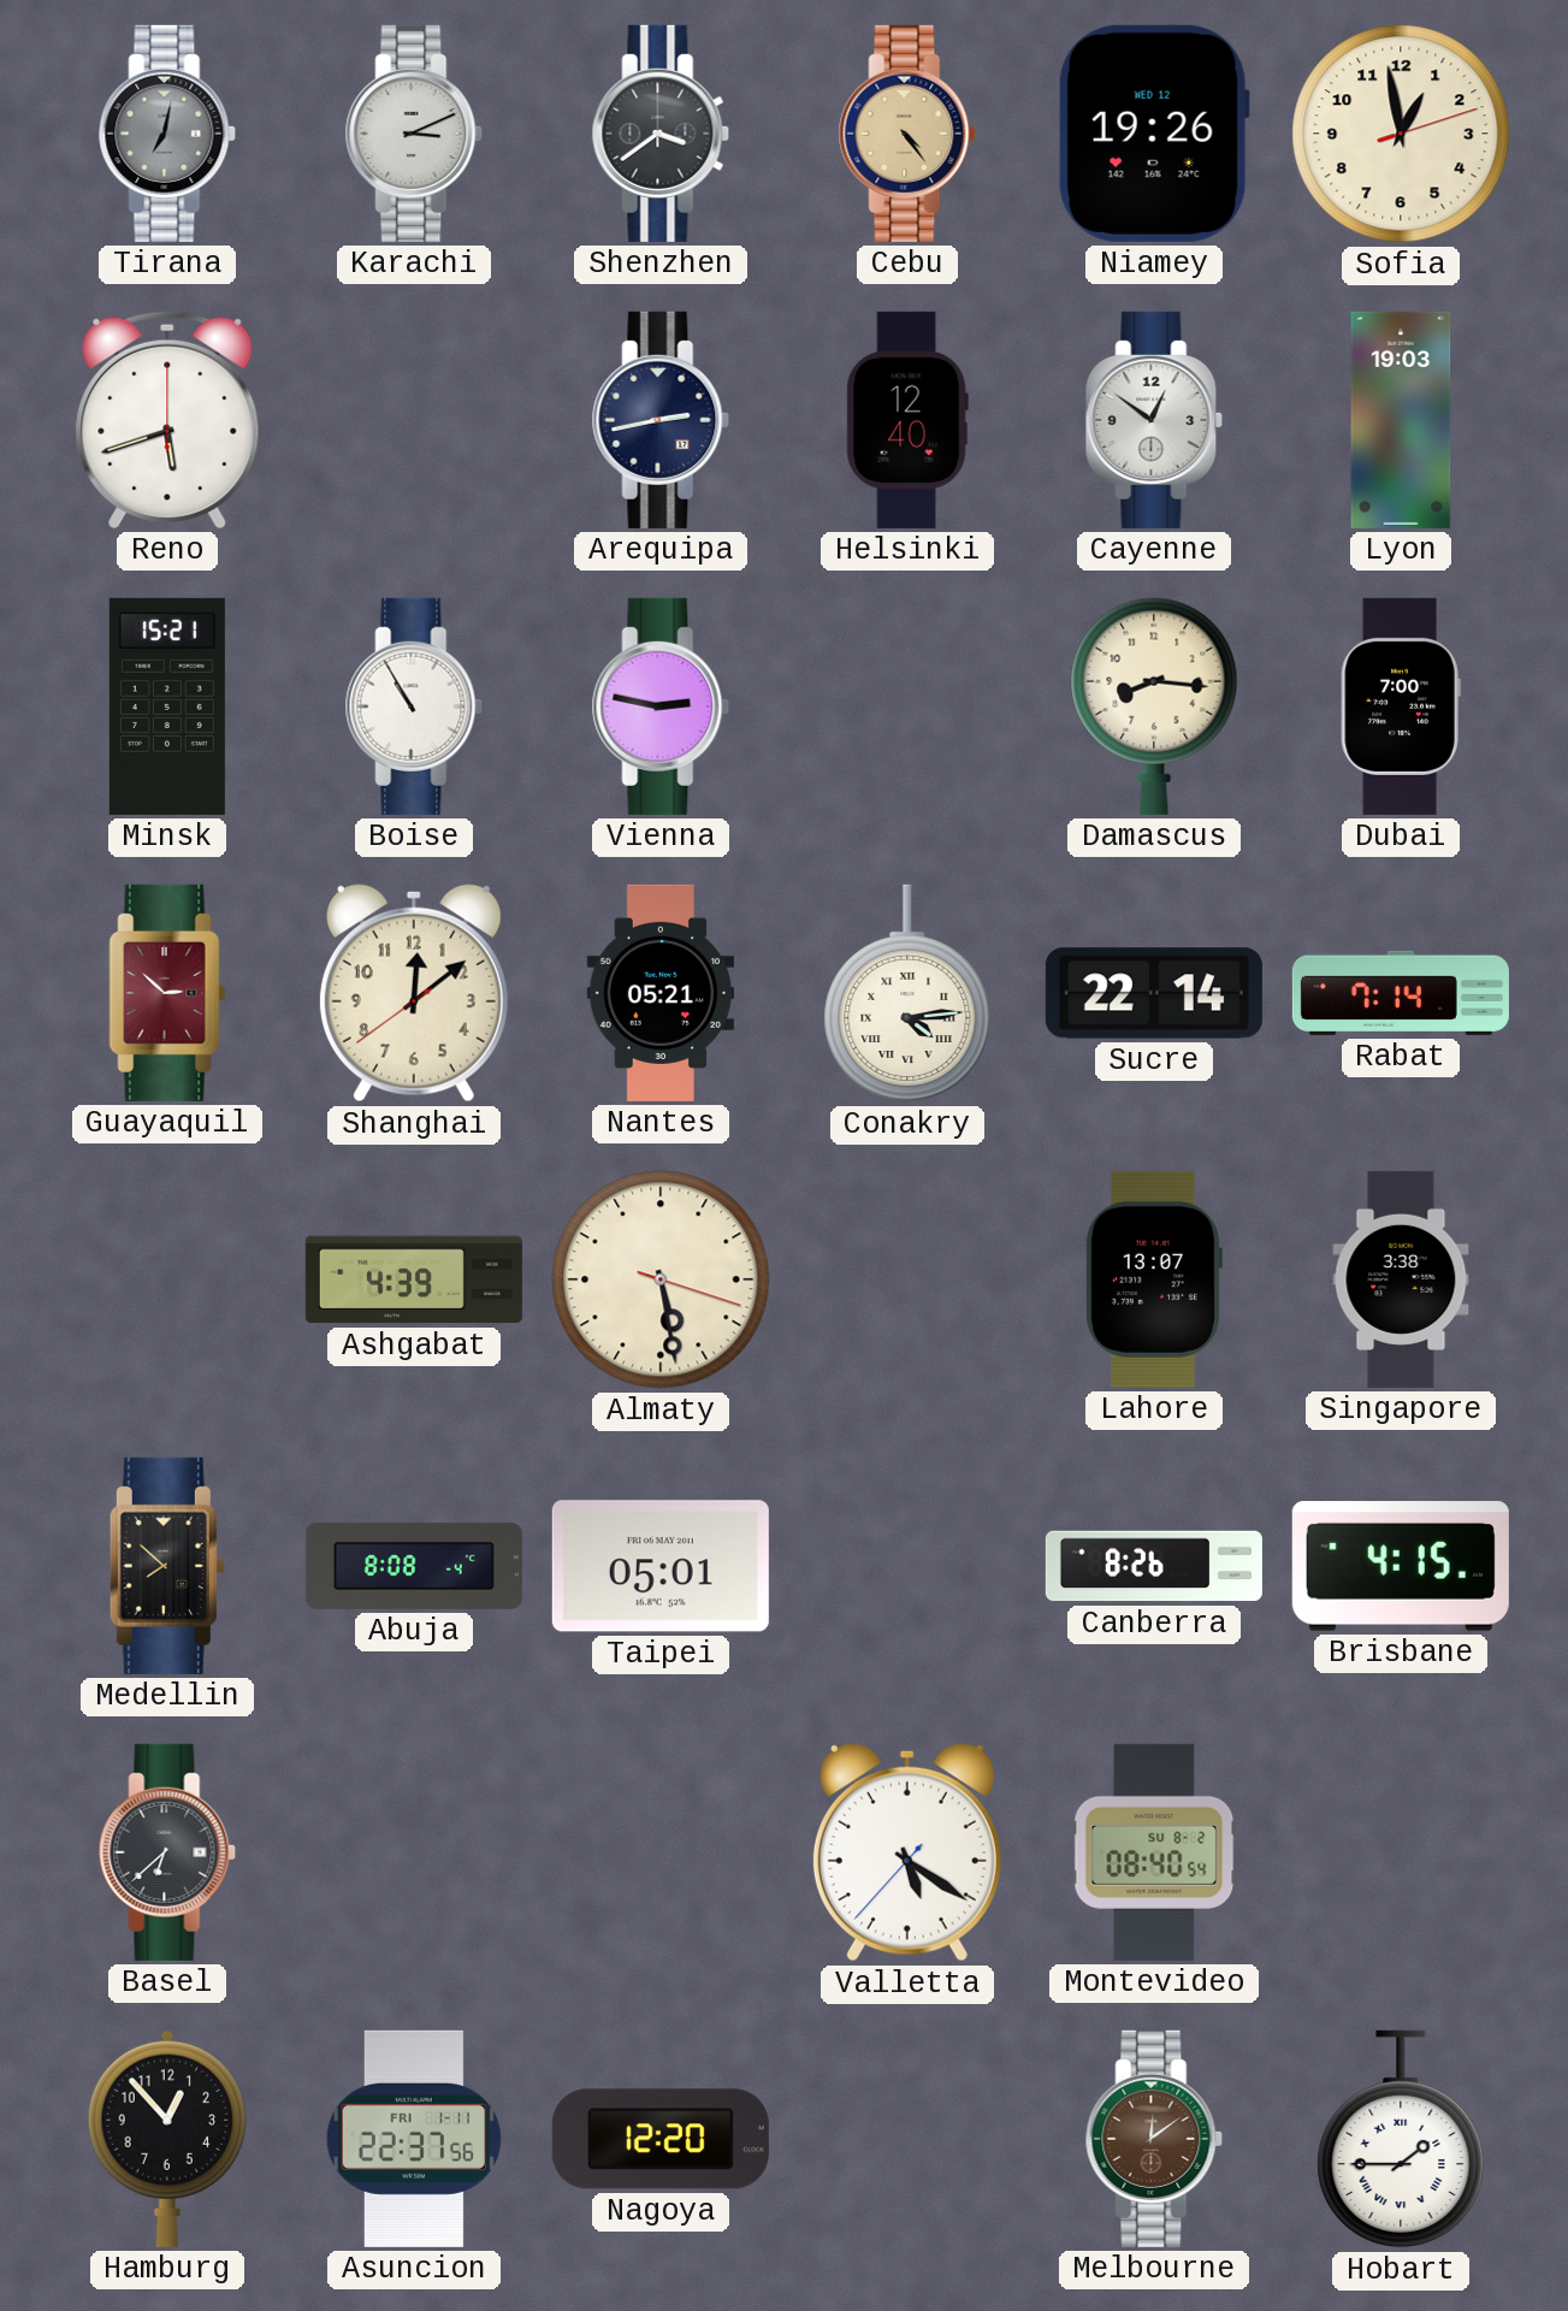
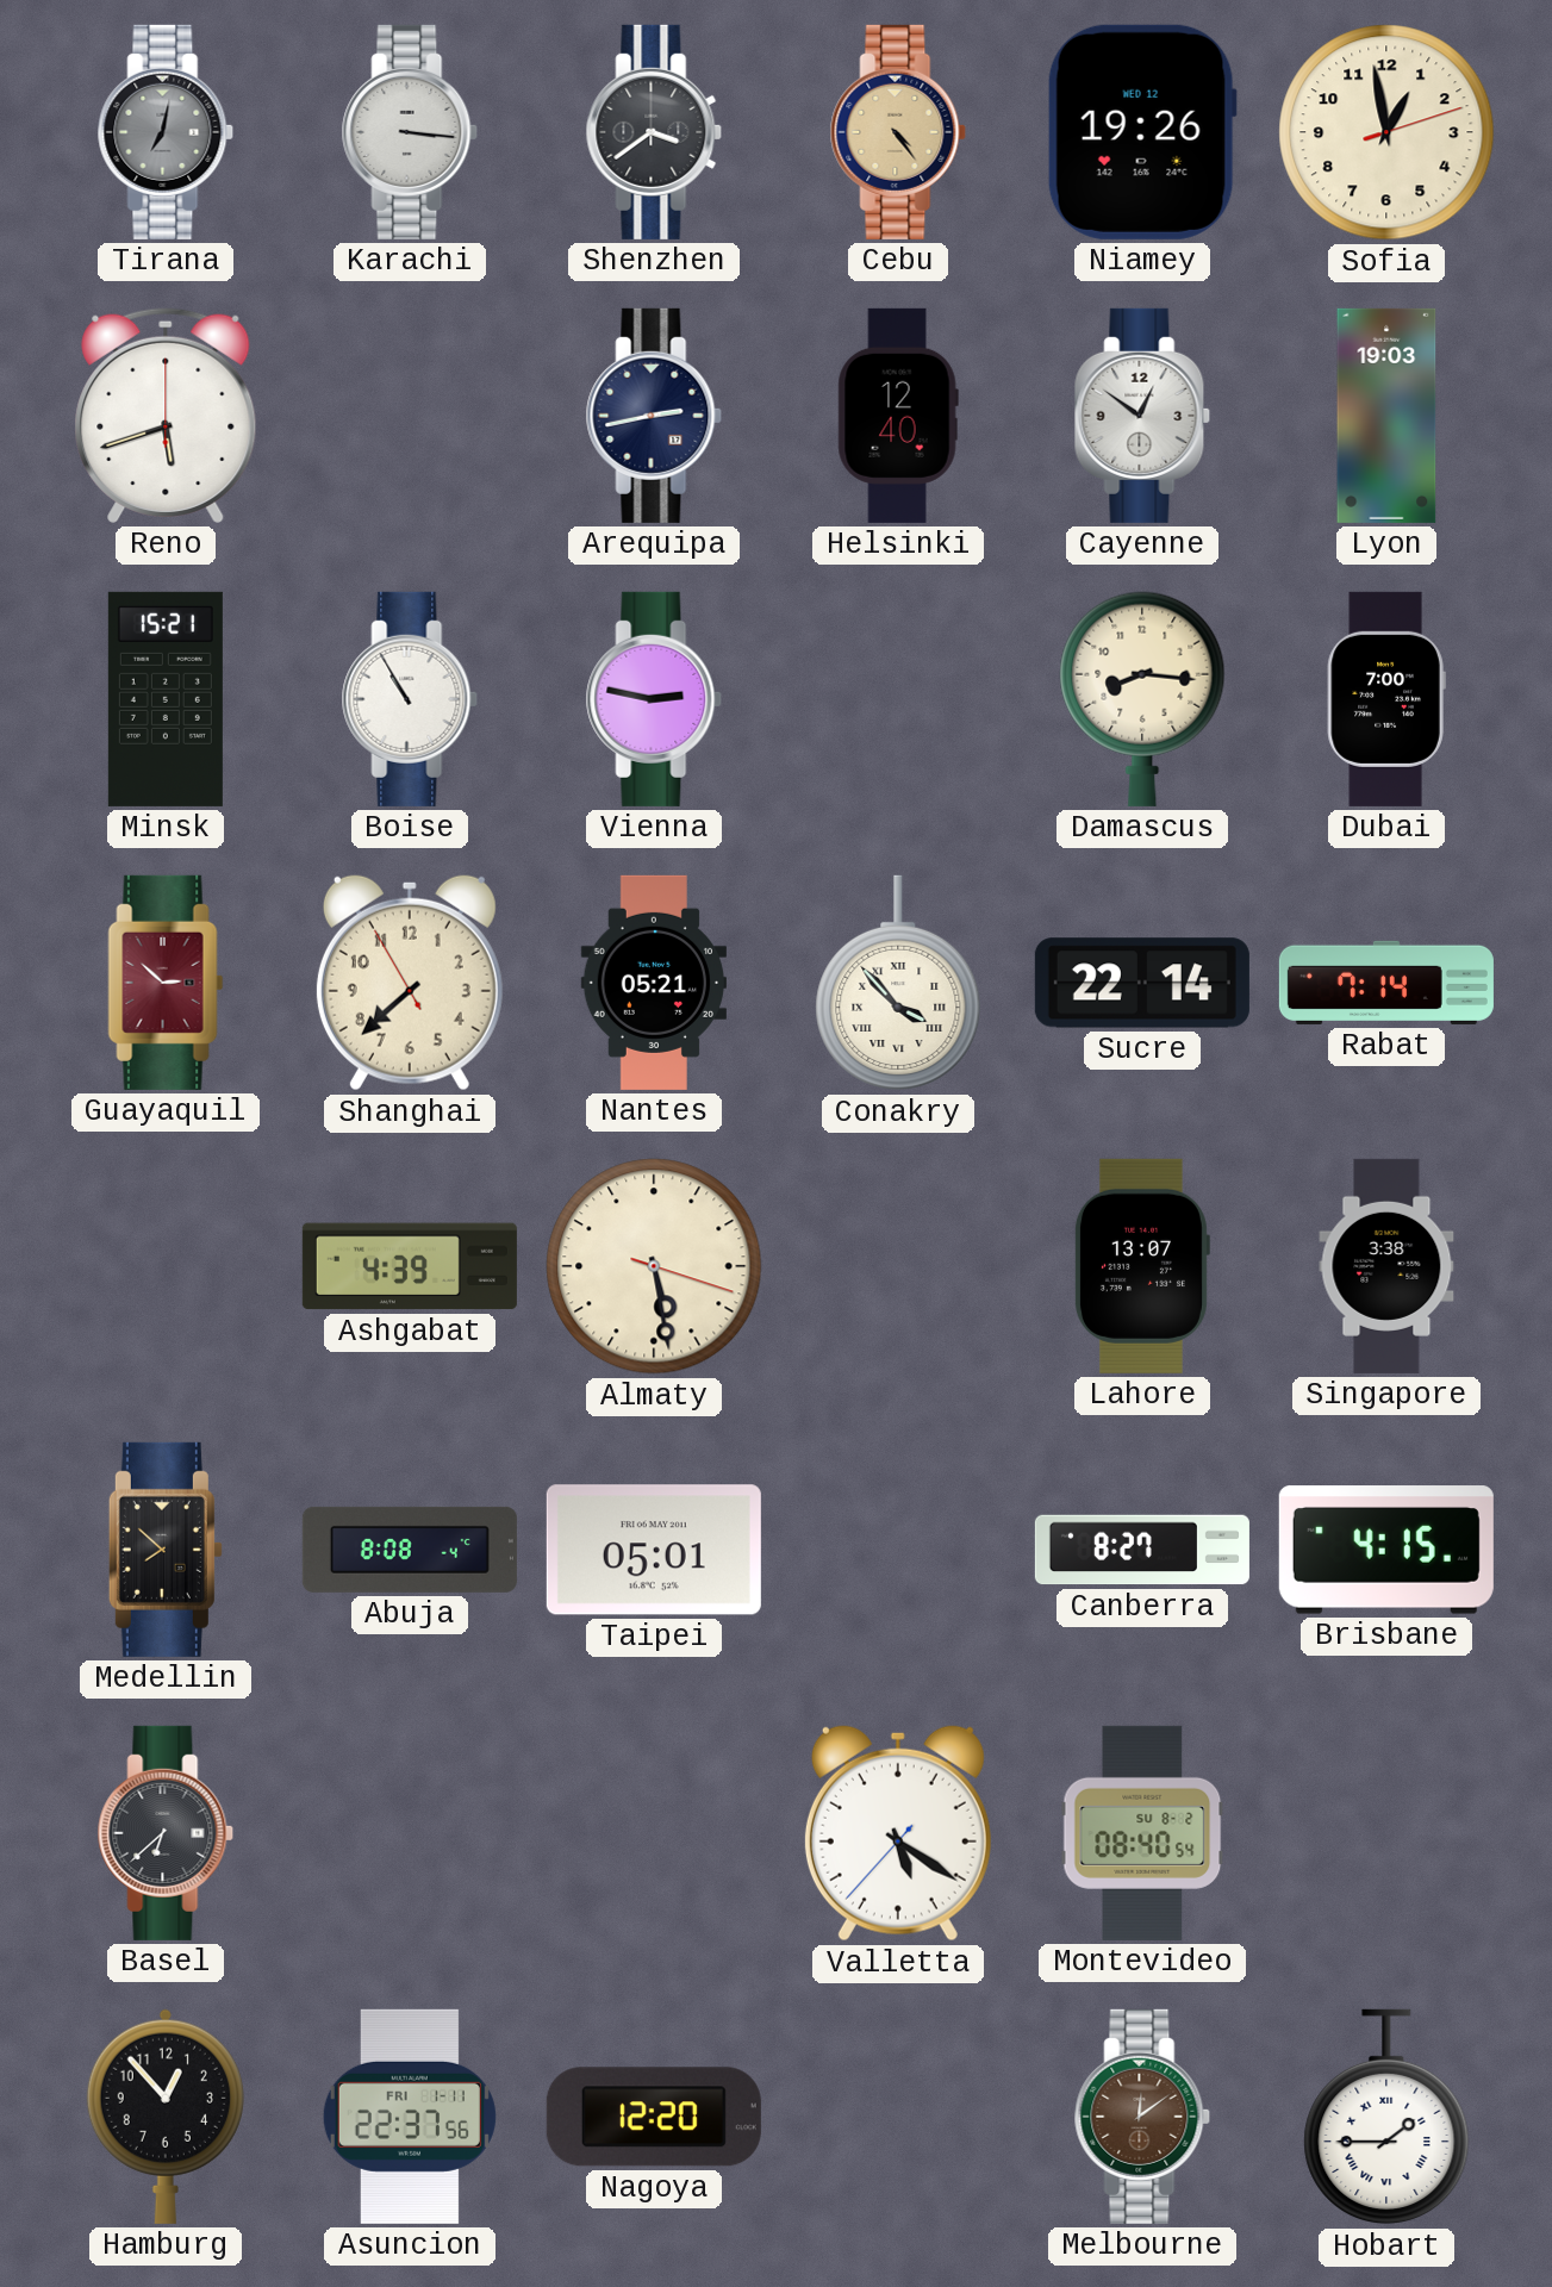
Karachi: 3:11 -> 3:16 (410, 132)
Shanghai: 12:08 -> 7:37 (410, 983)
Conakry: 4:14 -> 3:53 (898, 983)
Canberra: 8:26 -> 8:27 (1142, 1550)
